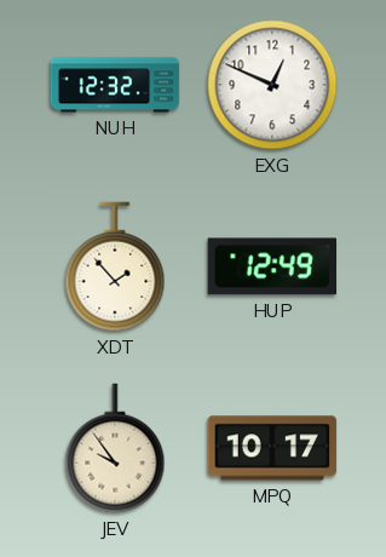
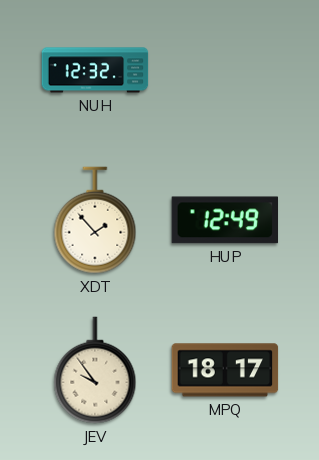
EXG: 12:49 -> none (272, 85)
MPQ: 10:17 -> 18:17 (225, 370)
